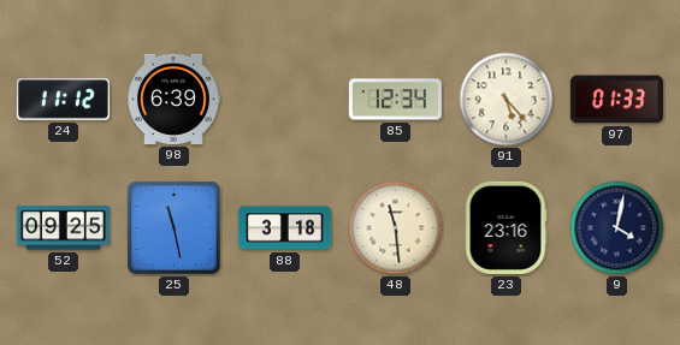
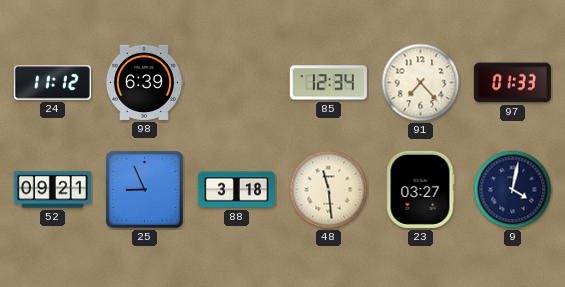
91: 5:23 -> 7:23 (421, 83)
52: 09:25 -> 09:21 (52, 190)
25: 11:28 -> 8:56 (145, 190)
23: 23:16 -> 03:27 (420, 189)
